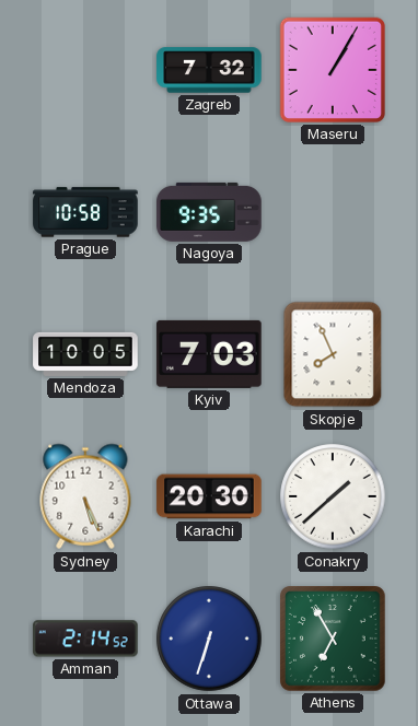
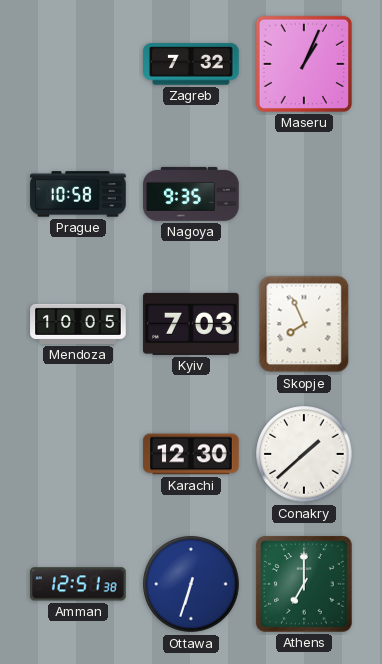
Maseru: 1:05 -> 1:04 (304, 64)
Sydney: 5:26 -> none (85, 496)
Karachi: 20:30 -> 12:30 (191, 454)
Amman: 2:14 -> 12:51 (78, 584)
Athens: 6:55 -> 7:00 (304, 584)
